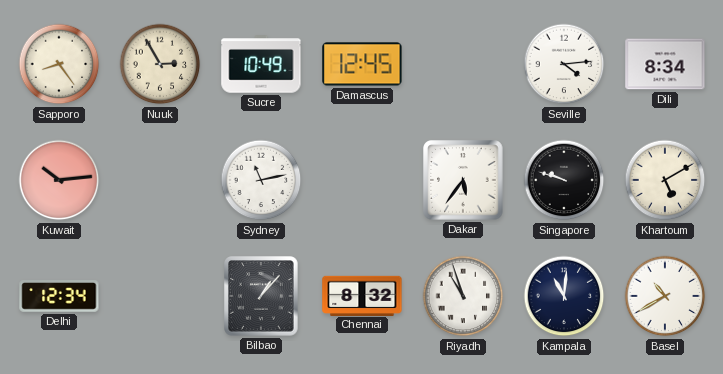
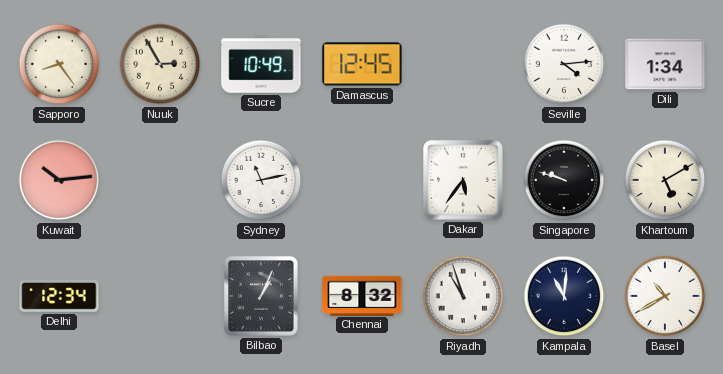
Dili: 8:34 -> 1:34 (665, 64)
Bilbao: 1:07 -> 1:04 (261, 296)
